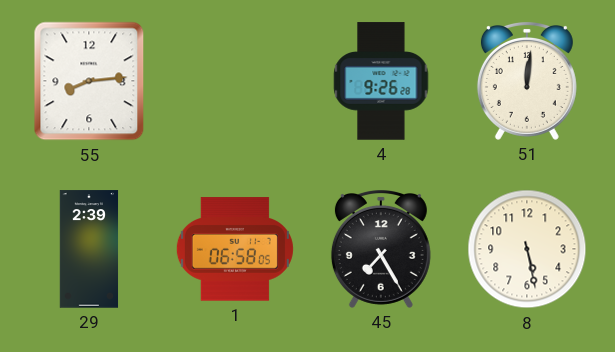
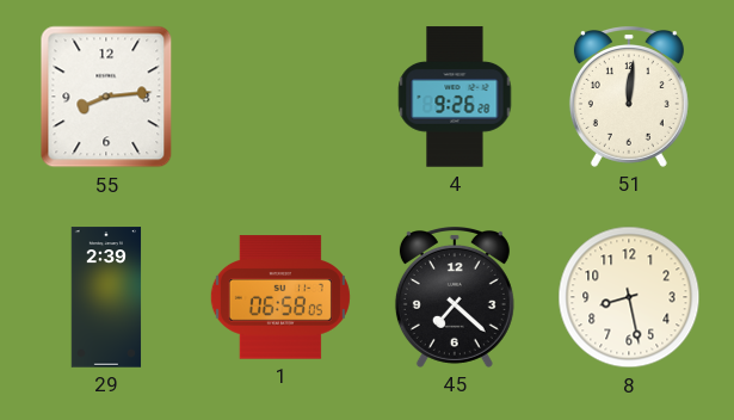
45: 7:25 -> 7:22 (455, 298)
8: 5:28 -> 8:28 (629, 297)
